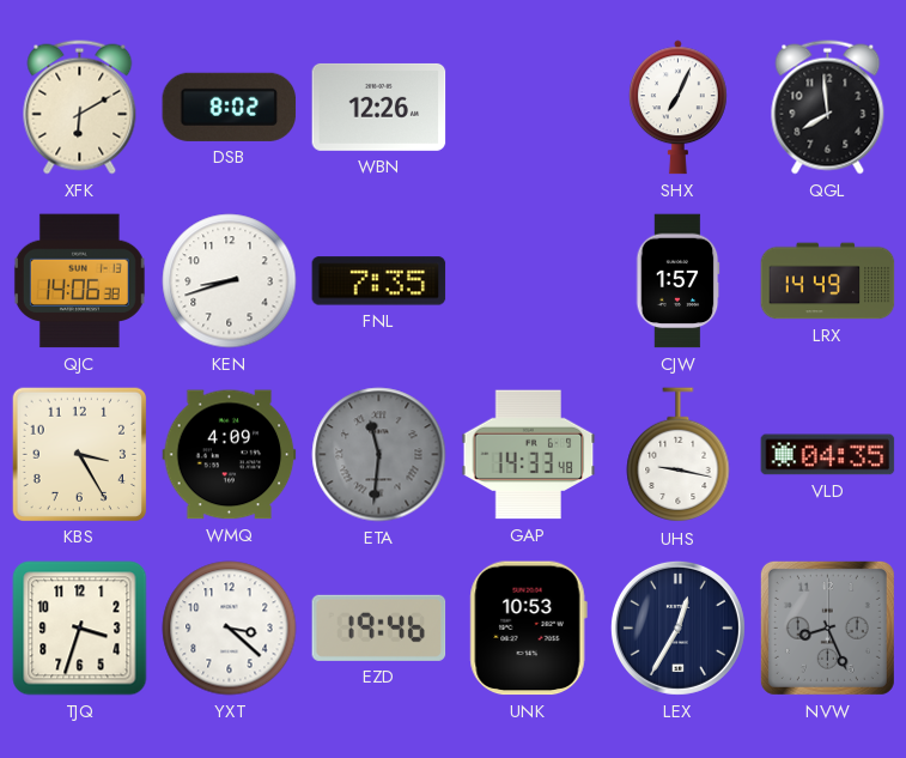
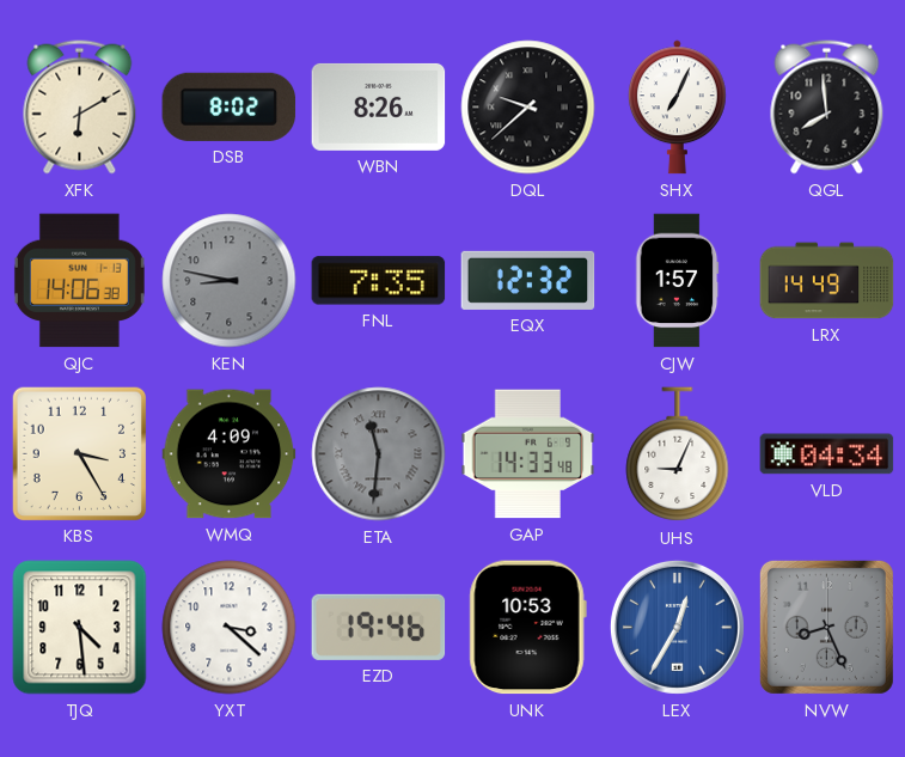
WBN: 12:26 -> 8:26 (379, 106)
DQL: none -> 9:38 (528, 108)
KEN: 8:42 -> 8:47 (230, 281)
KEN dial: white -> grey (230, 281)
EQX: none -> 12:32 (528, 280)
UHS: 9:17 -> 9:04 (678, 454)
VLD: 04:35 -> 04:34 (827, 454)
TJQ: 3:33 -> 4:29 (80, 628)
LEX dial: navy -> blue (677, 627)
